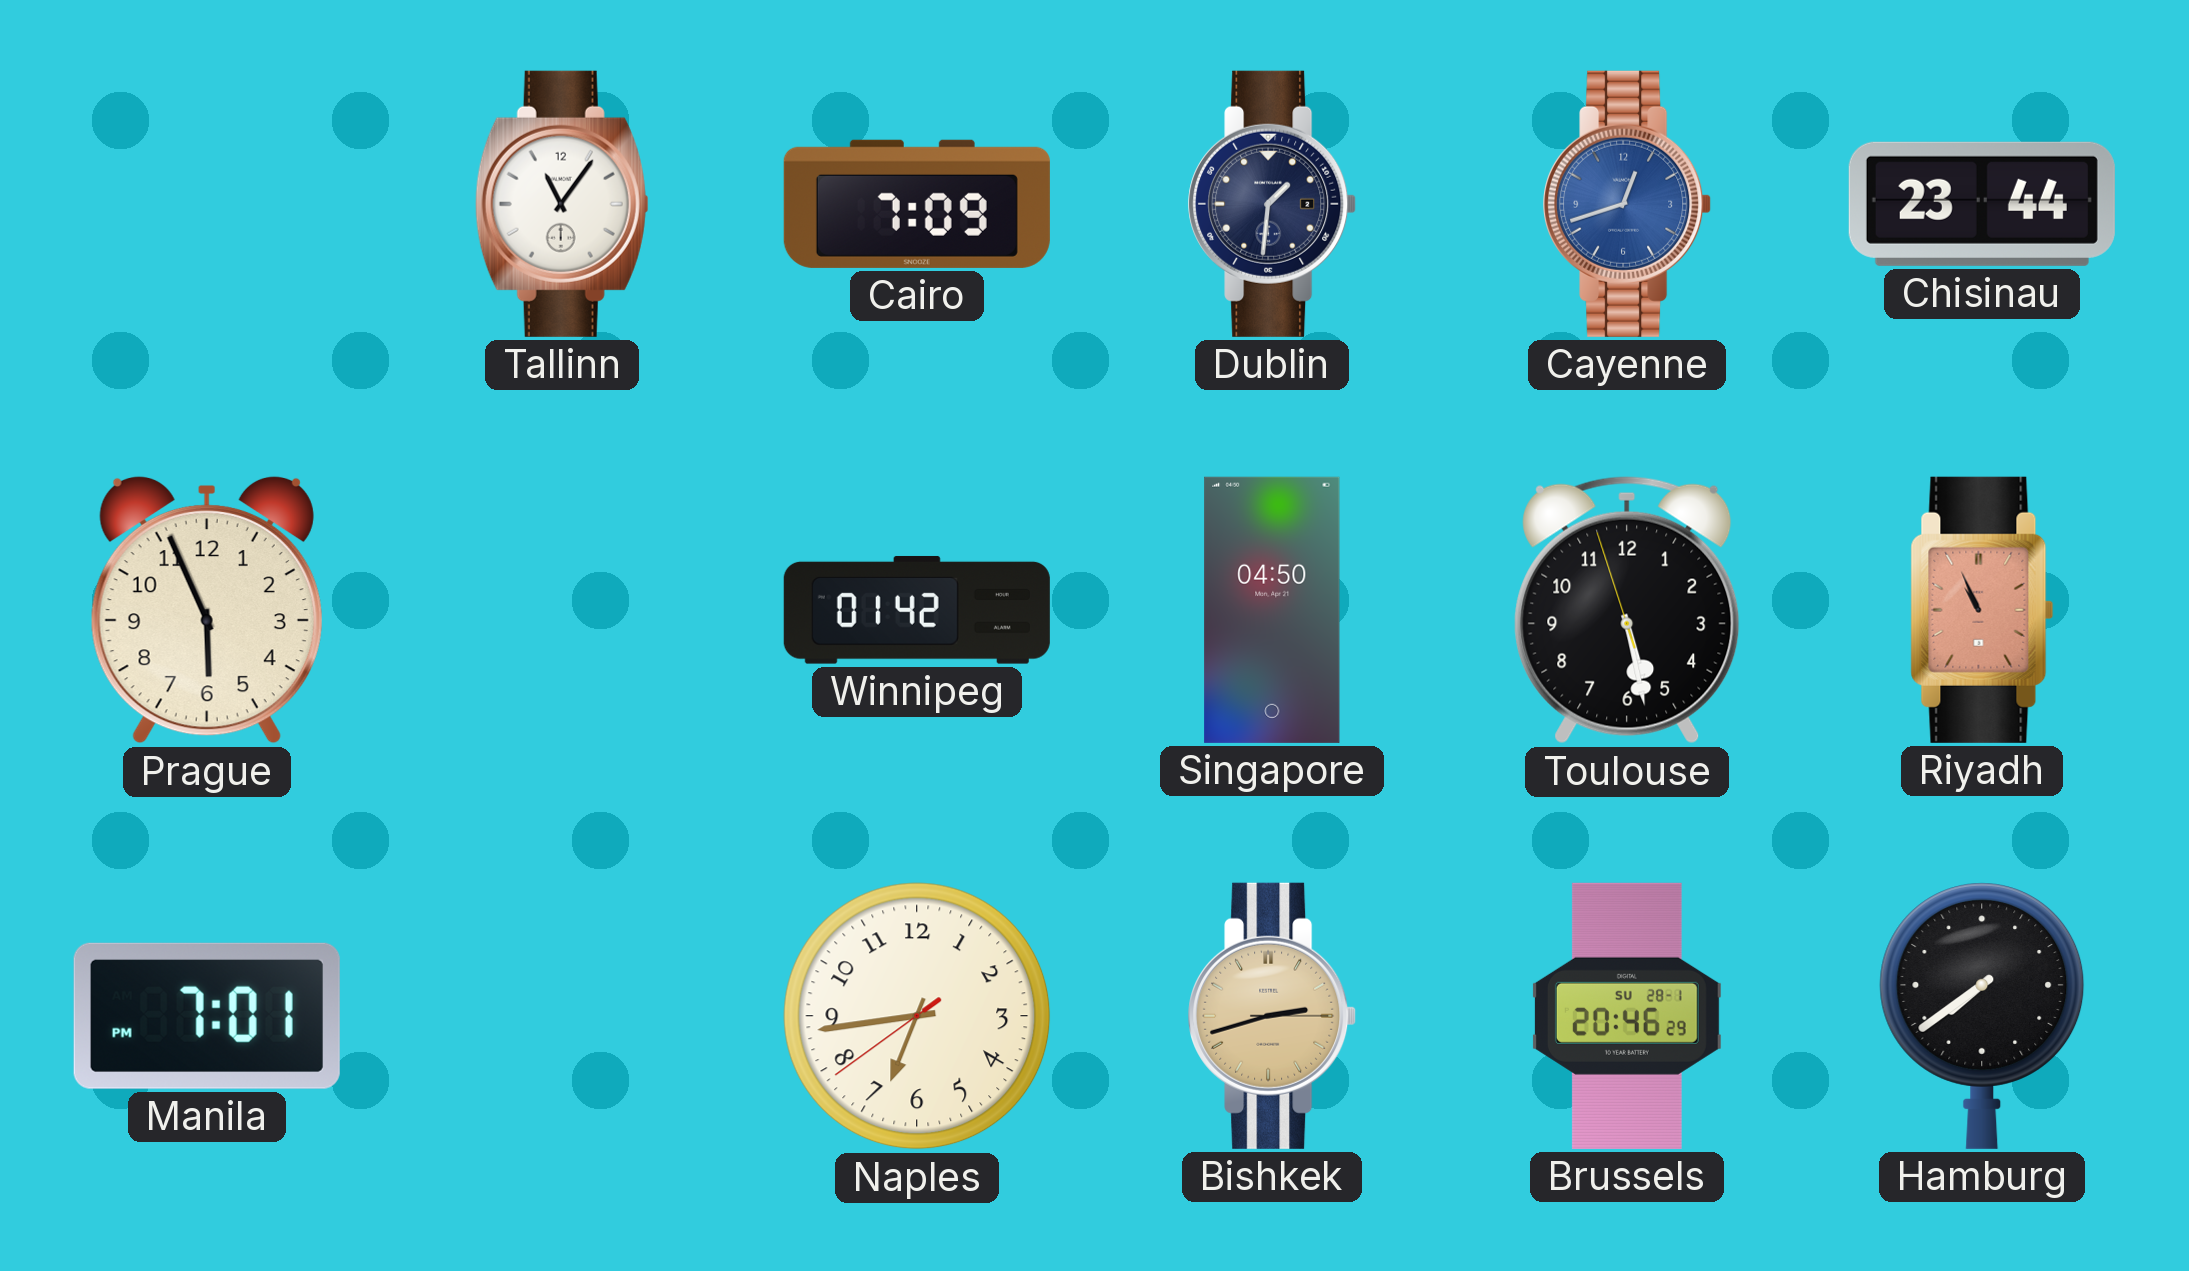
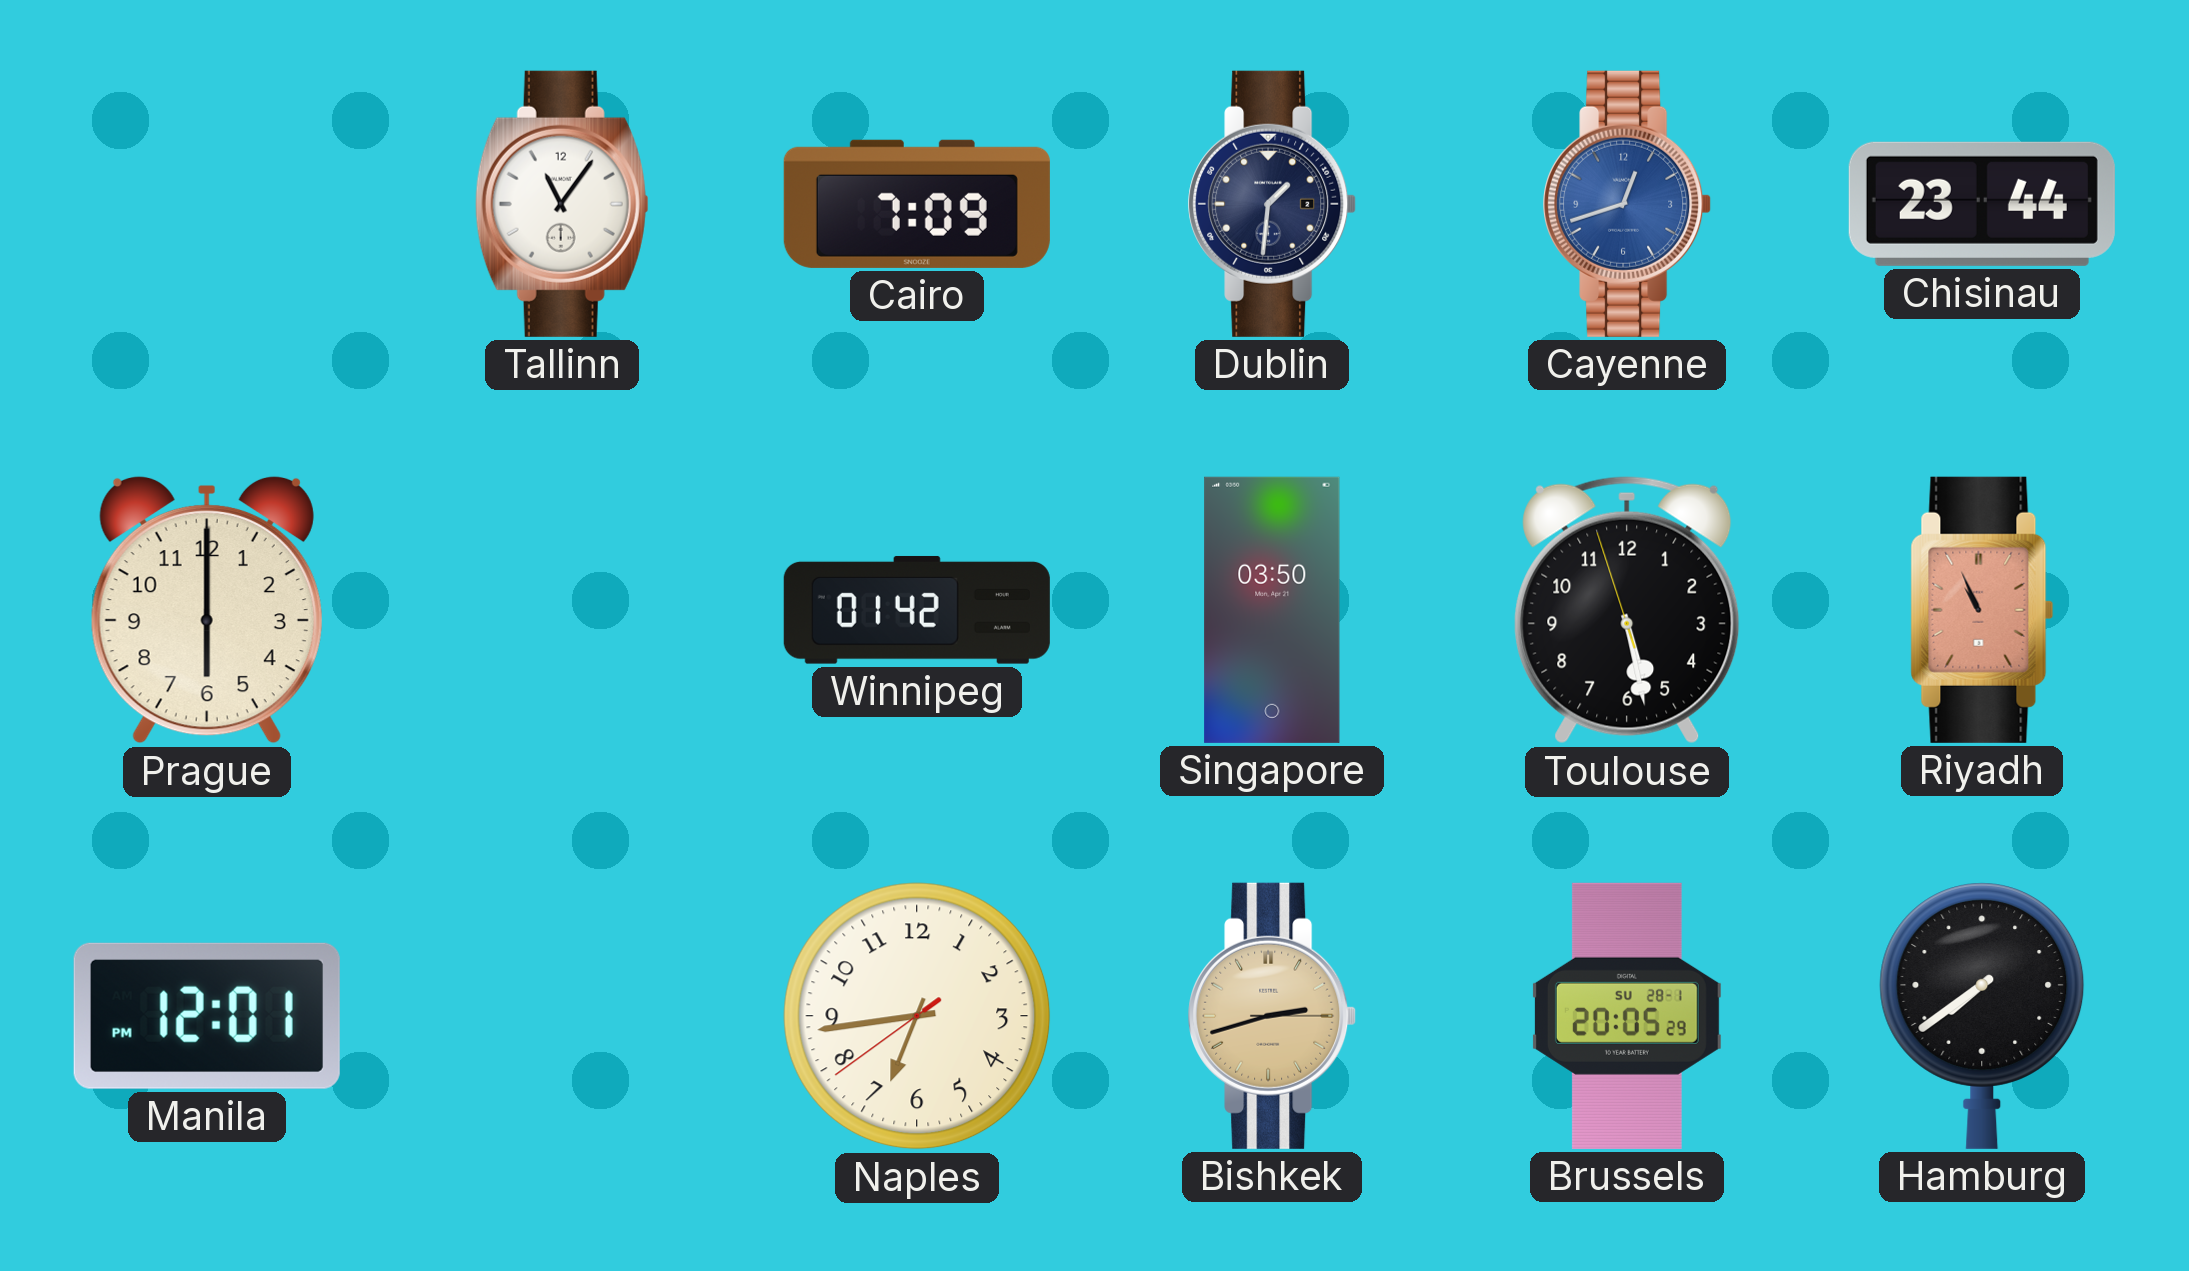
Prague: 5:56 -> 6:00 (207, 610)
Singapore: 04:50 -> 03:50 (1272, 610)
Manila: 7:01 -> 12:01 (207, 1016)
Brussels: 20:46 -> 20:05 (1627, 1016)
